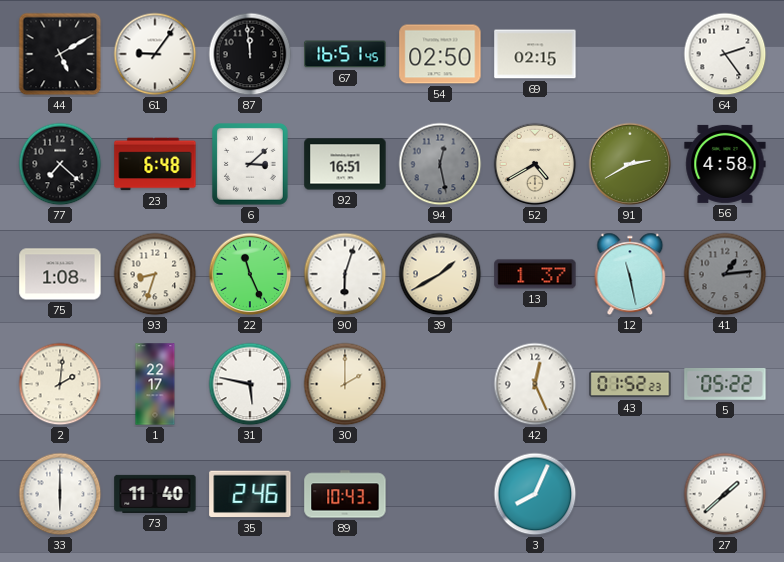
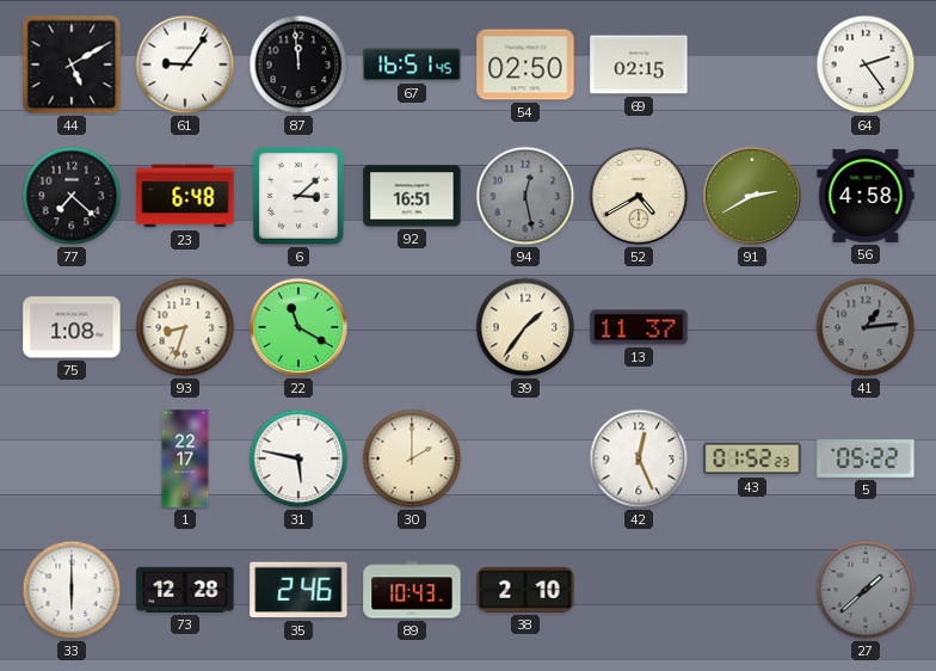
22: 11:26 -> 11:20 (298, 327)
90: 6:03 -> none (345, 274)
39: 1:40 -> 1:36 (525, 327)
13: 1:37 -> 11:37 (639, 327)
12: 11:28 -> none (630, 274)
2: 2:01 -> none (60, 384)
73: 11:40 -> 12:28 (185, 590)
38: none -> 2:10 (525, 590)
3: 8:04 -> none (535, 494)
27 dial: white -> grey (866, 590)
